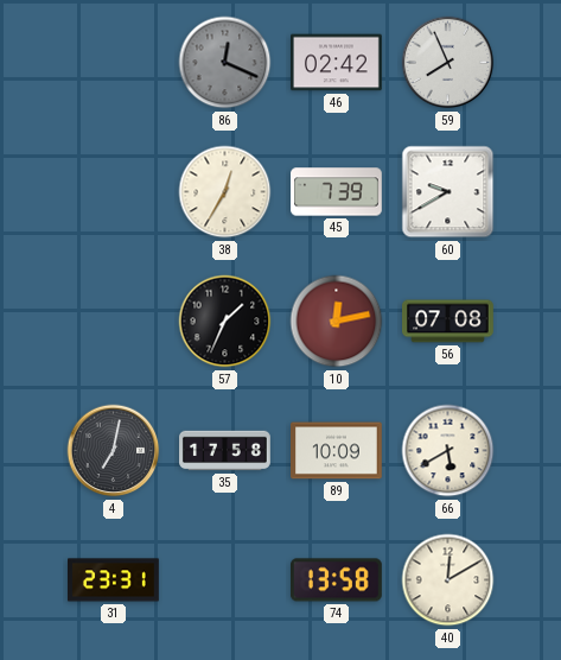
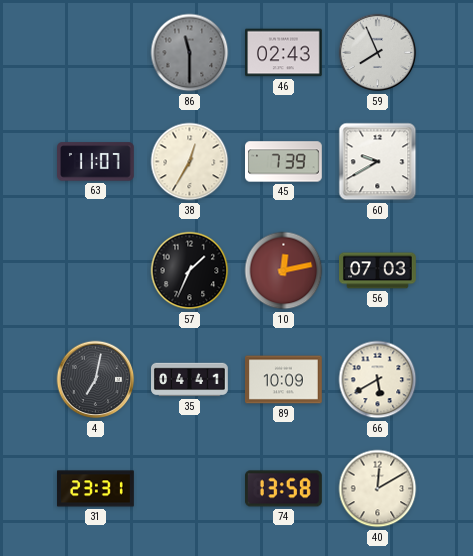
86: 12:19 -> 11:30 (190, 53)
46: 02:42 -> 02:43 (284, 53)
63: none -> 11:07 (96, 162)
56: 07:08 -> 07:03 (378, 271)
35: 17:58 -> 04:41 (190, 380)
